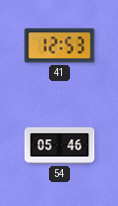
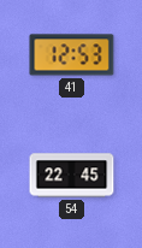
54: 05:46 -> 22:45 (72, 176)
